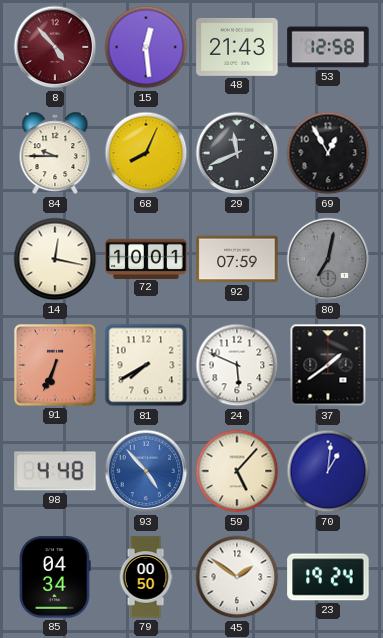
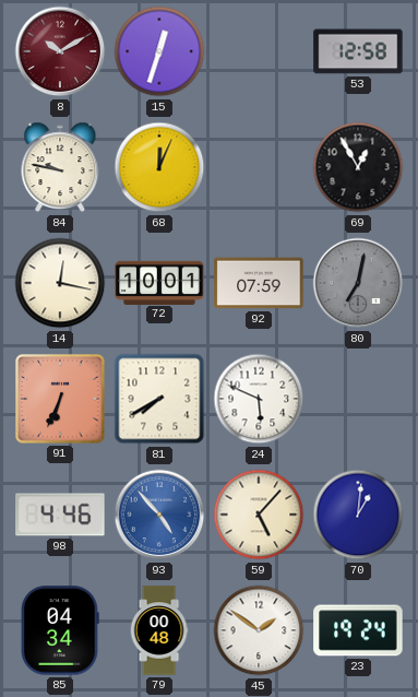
8: 4:53 -> 10:10 (60, 51)
15: 12:29 -> 12:33 (159, 51)
48: 21:43 -> none (237, 47)
84: 9:45 -> 9:47 (60, 167)
68: 8:04 -> 12:04 (159, 167)
29: 11:41 -> none (237, 153)
37: 1:39 -> none (328, 365)
98: 4:48 -> 4:46 (60, 515)
79: 00:50 -> 00:48 (159, 630)
